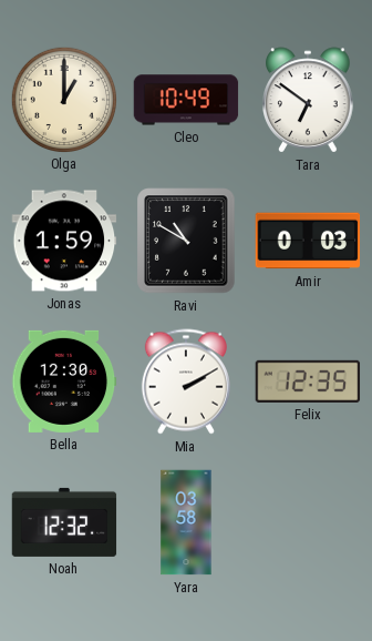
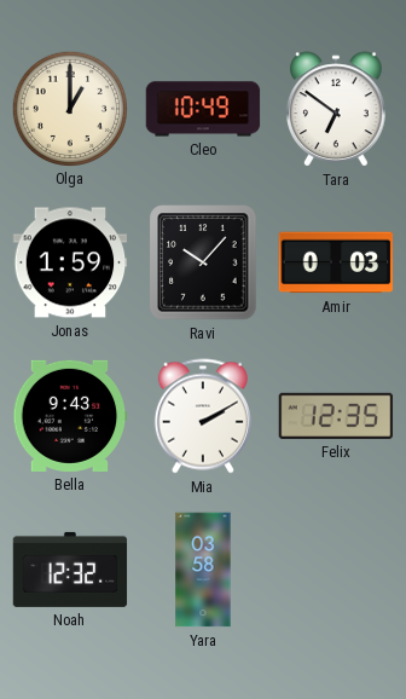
Ravi: 10:50 -> 10:07 (203, 262)
Bella: 12:30 -> 9:43 (70, 416)
